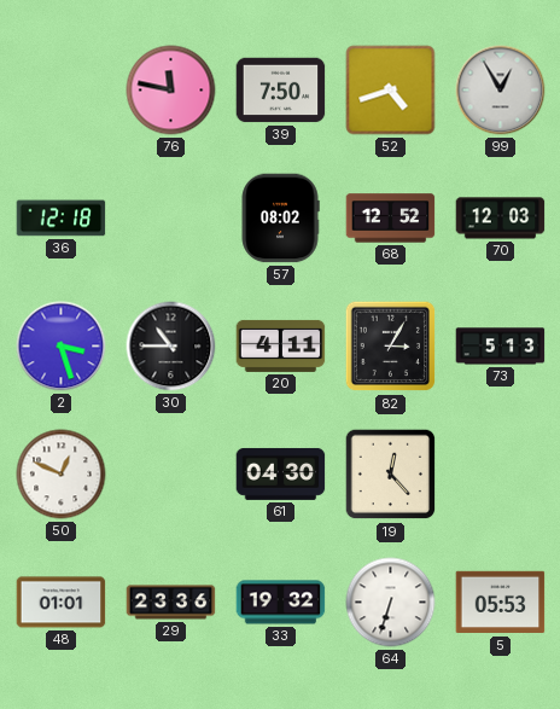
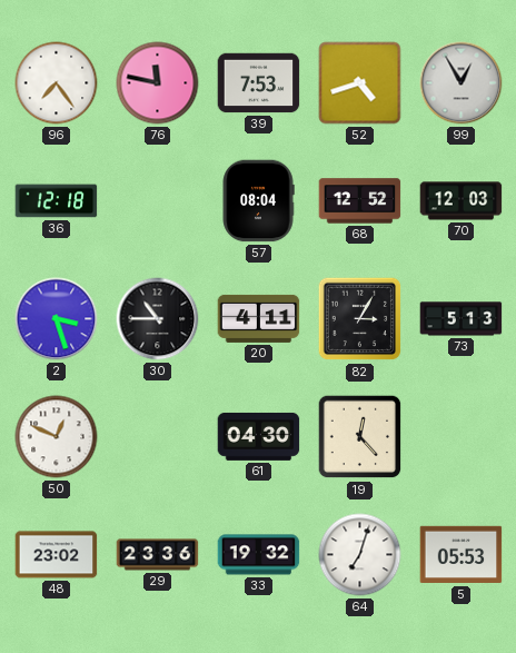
96: none -> 7:24 (57, 83)
39: 7:50 -> 7:53 (259, 83)
57: 08:02 -> 08:04 (258, 201)
48: 01:01 -> 23:02 (57, 555)
64: 6:33 -> 7:03 (360, 555)
